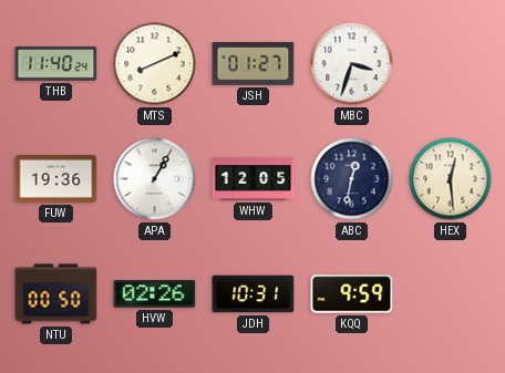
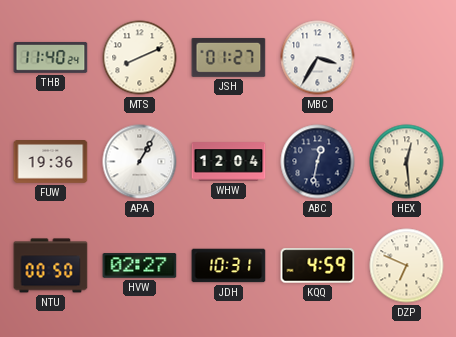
MBC: 3:33 -> 3:35 (318, 58)
WHW: 12:05 -> 12:04 (229, 162)
HVW: 02:26 -> 02:27 (140, 266)
KQQ: 9:59 -> 4:59 (318, 266)
DZP: none -> 6:49 (407, 266)
